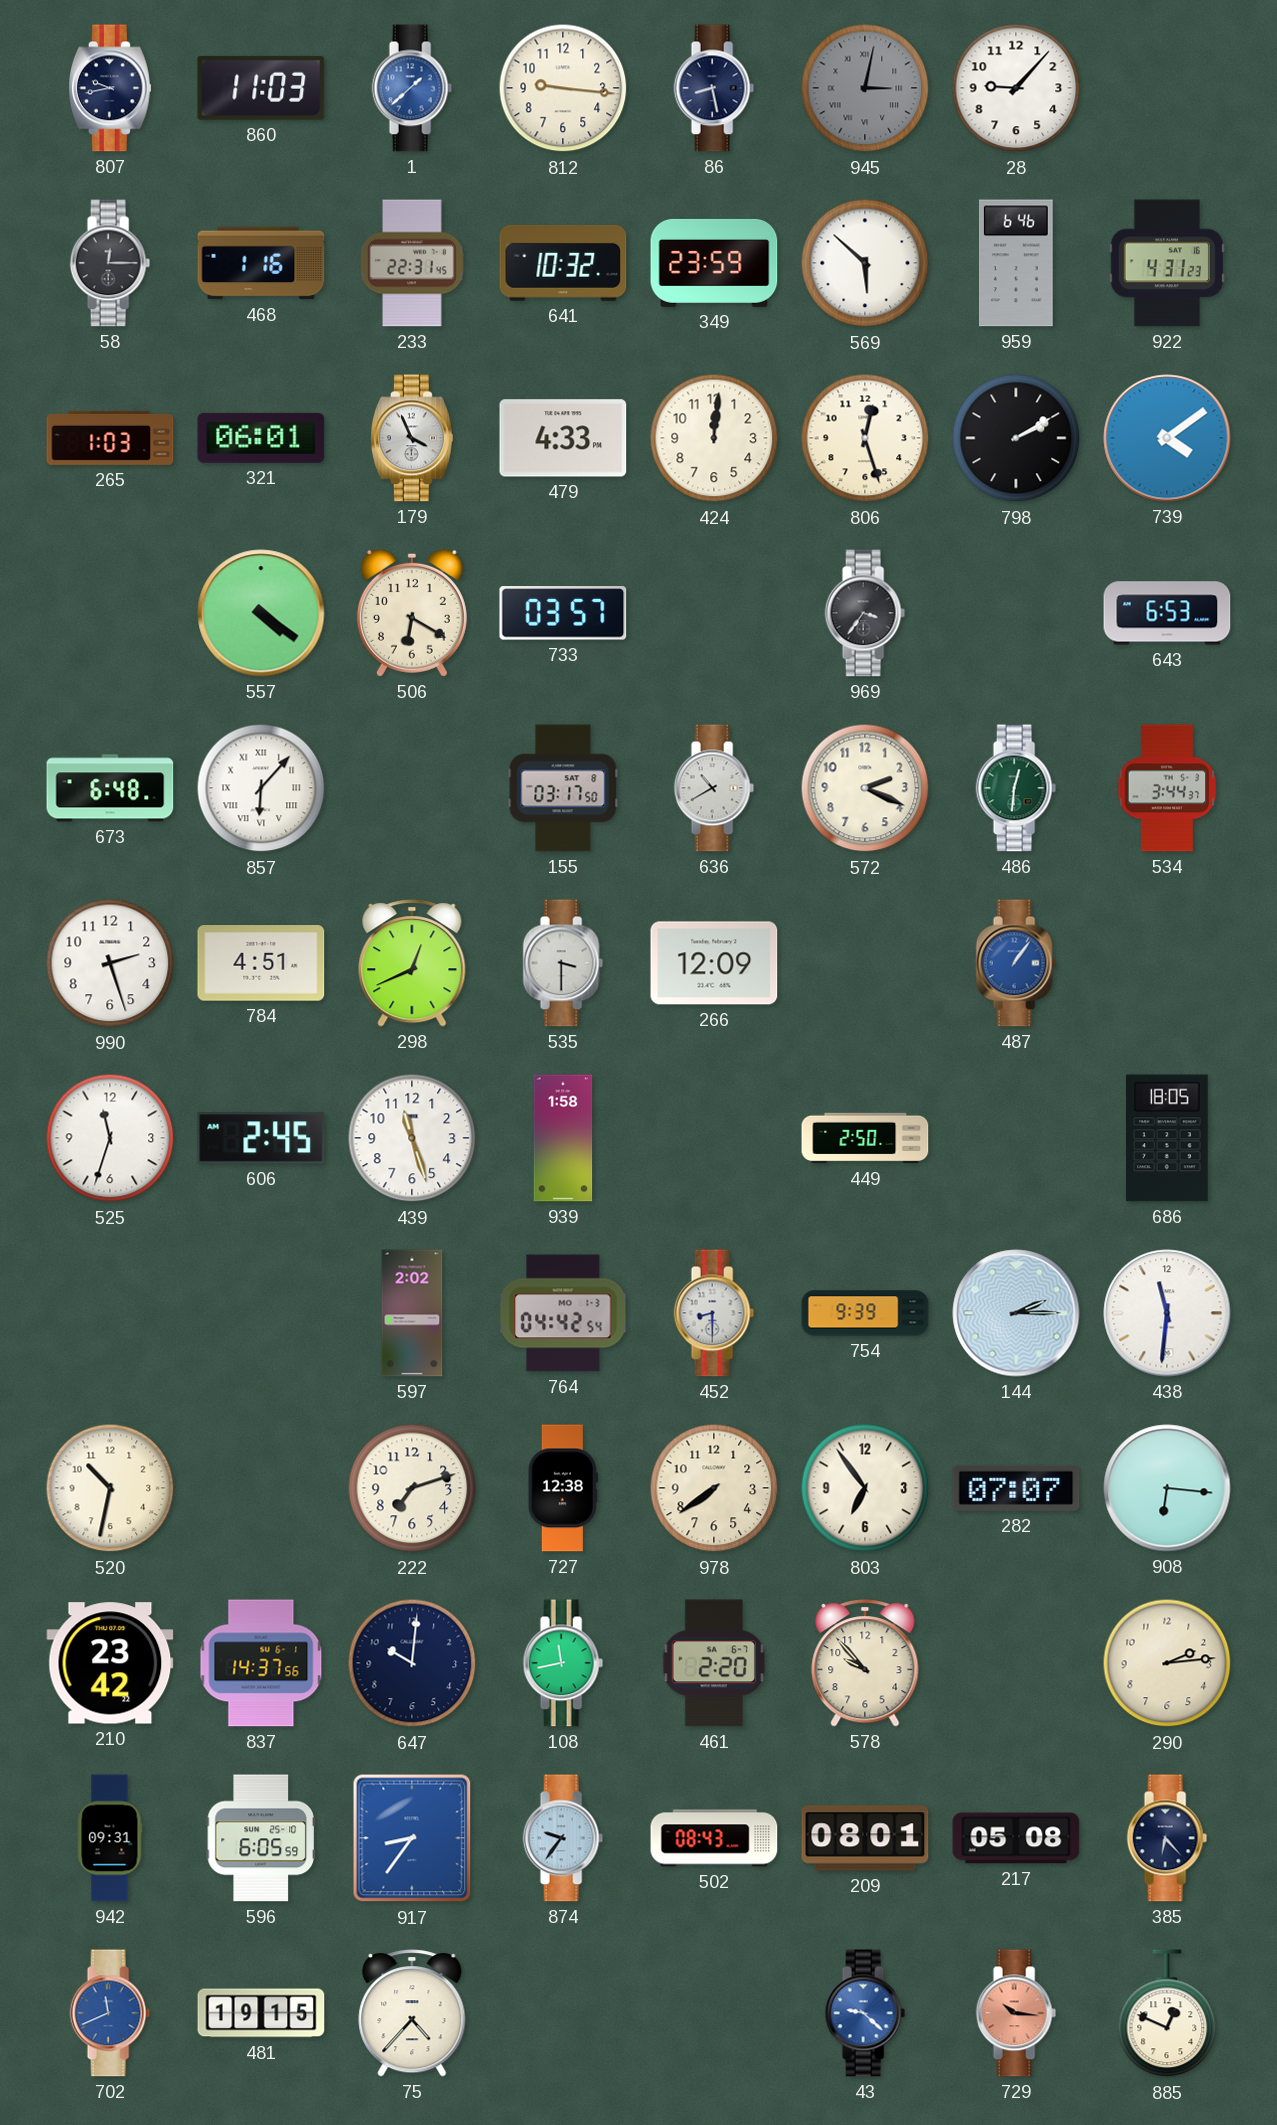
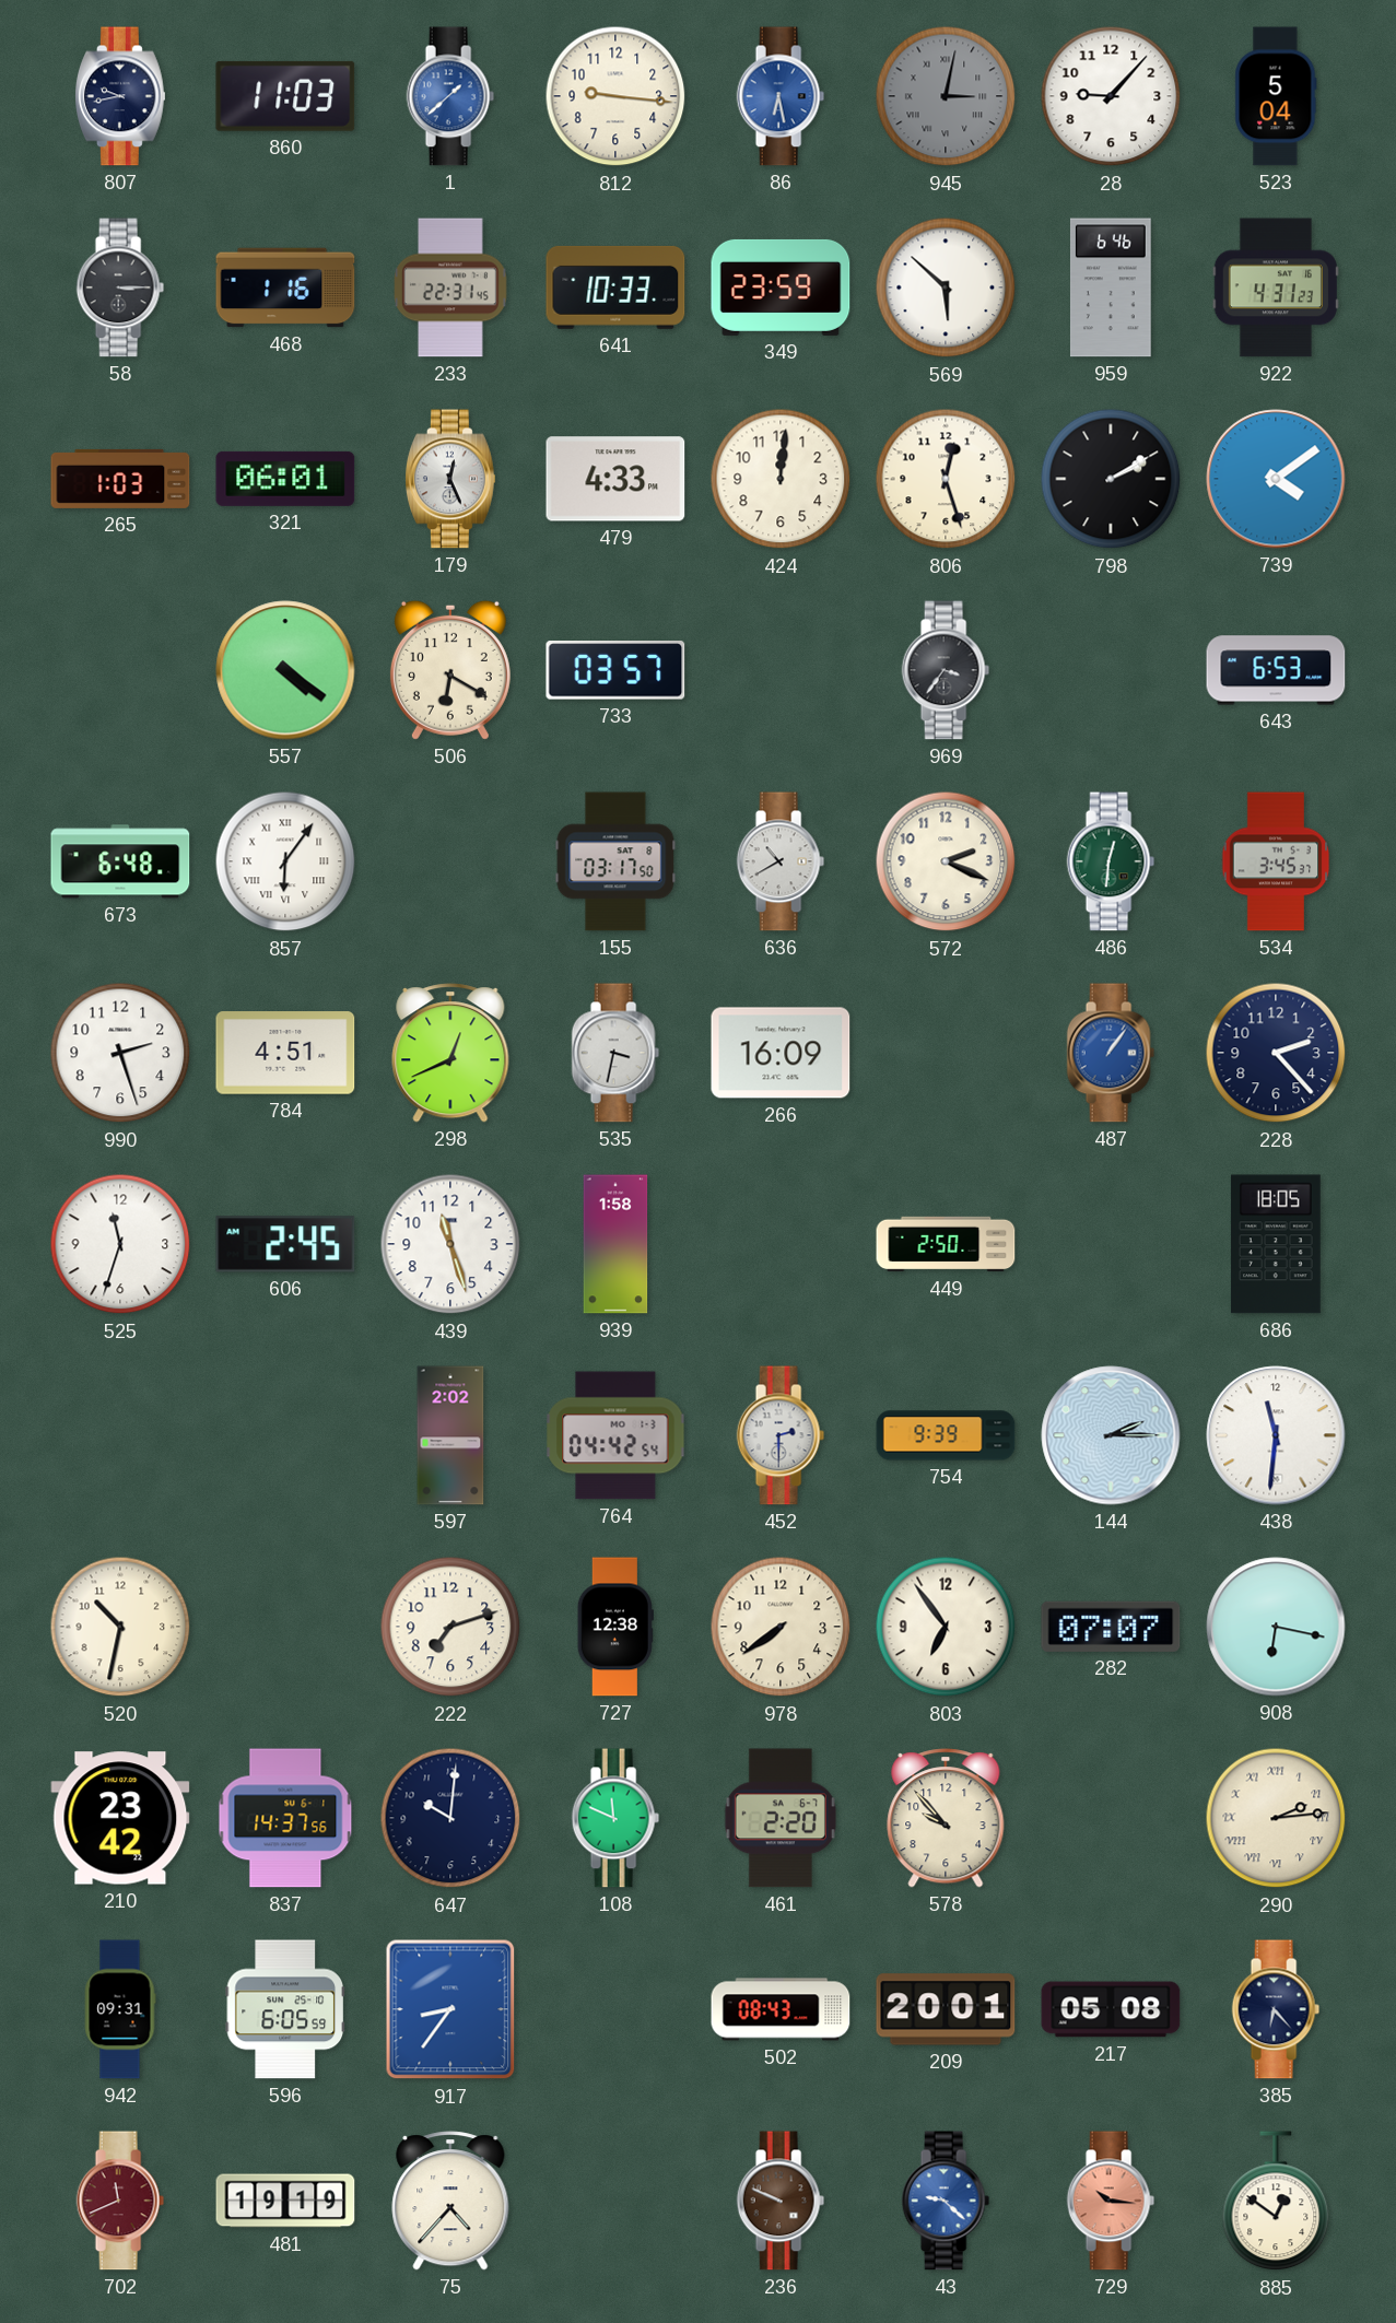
86: 8:28 -> 6:28 (781, 96)
86 dial: navy -> blue (781, 96)
523: none -> 5:04 (1276, 96)
58: 12:15 -> 3:15 (120, 288)
641: 10:32 -> 10:33 (615, 288)
179: 3:56 -> 12:26 (451, 479)
857: 6:07 -> 6:06 (285, 861)
534: 3:44 -> 3:45 (1276, 861)
535: 3:30 -> 3:32 (615, 1053)
266: 12:09 -> 16:09 (781, 1053)
228: none -> 2:23 (1276, 1053)
452: 8:30 -> 2:30 (781, 1435)
908: 6:16 -> 6:17 (1276, 1627)
108: 11:43 -> 11:49 (615, 1818)
290 numerals: Arabic -> Roman (1276, 1818)
874: 9:36 -> none (563, 1838)
209: 08:01 -> 20:01 (946, 2009)
702 dial: blue -> burgundy (120, 2201)
481: 19:15 -> 19:19 (285, 2201)
236: none -> 9:49 (781, 2201)
885: 12:49 -> 12:51 (1276, 2202)
